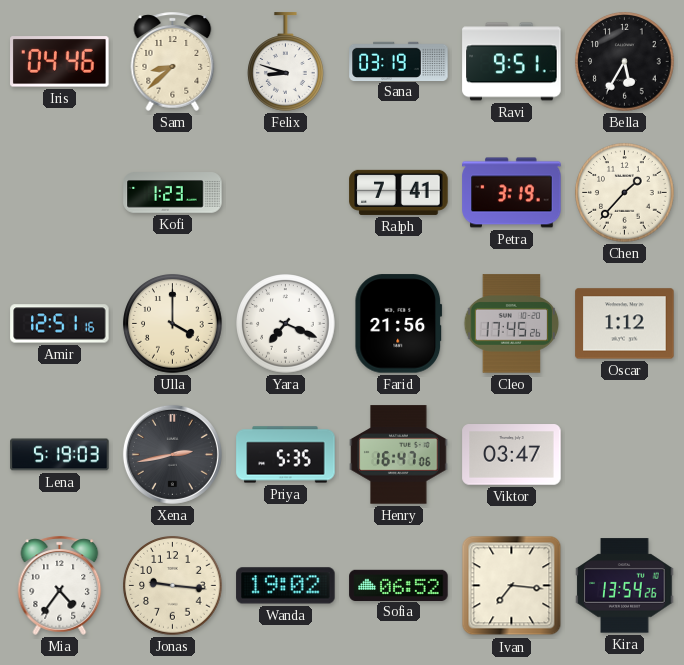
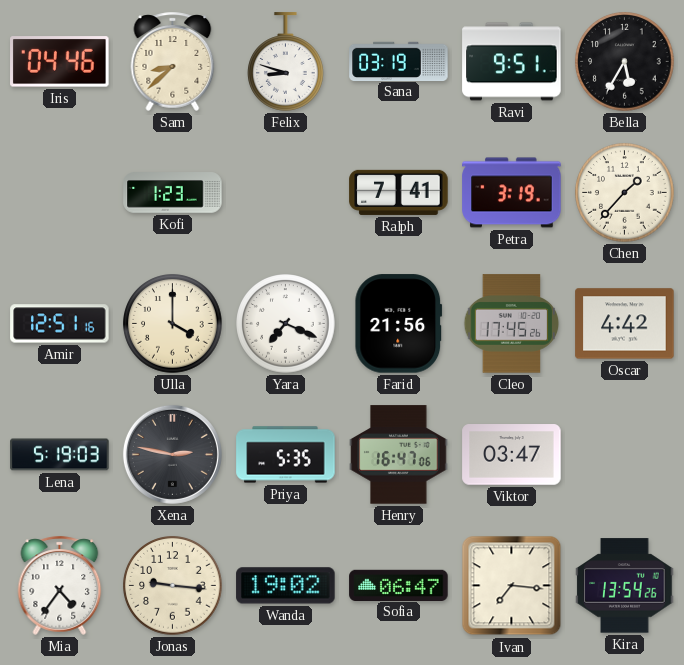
Oscar: 1:12 -> 4:42 (625, 324)
Xena: 2:43 -> 2:47 (172, 454)
Sofia: 06:52 -> 06:47 (399, 585)
